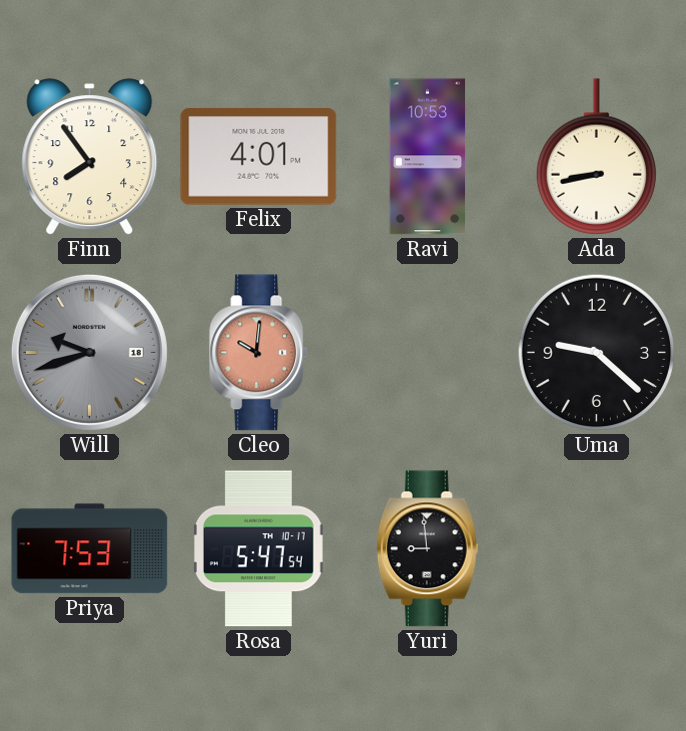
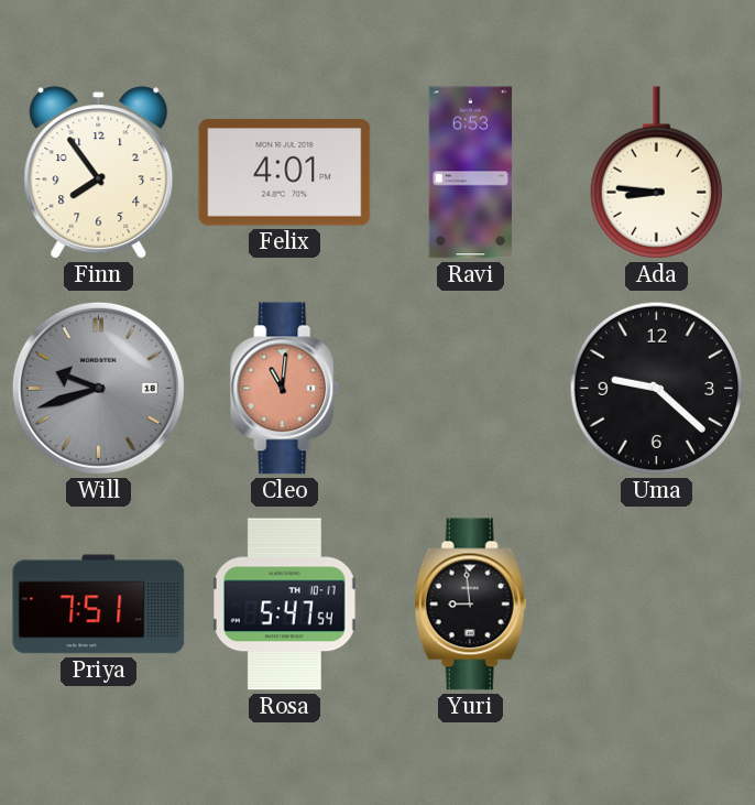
Ravi: 10:53 -> 6:53 (471, 173)
Ada: 8:43 -> 8:46 (656, 173)
Cleo: 10:01 -> 11:01 (285, 389)
Priya: 7:53 -> 7:51 (99, 605)
